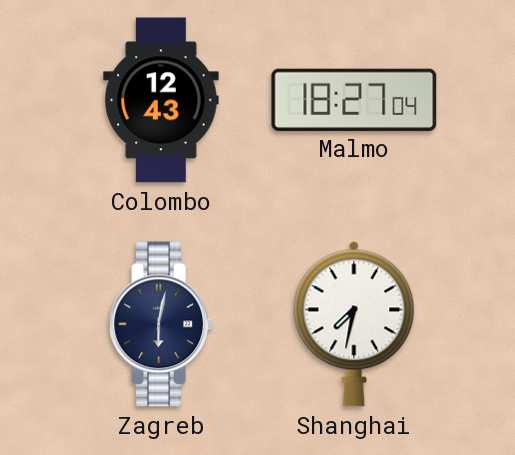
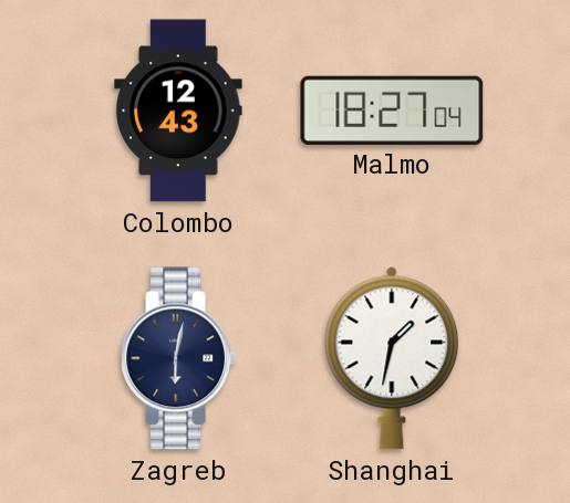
Shanghai: 7:32 -> 1:32 (392, 358)
